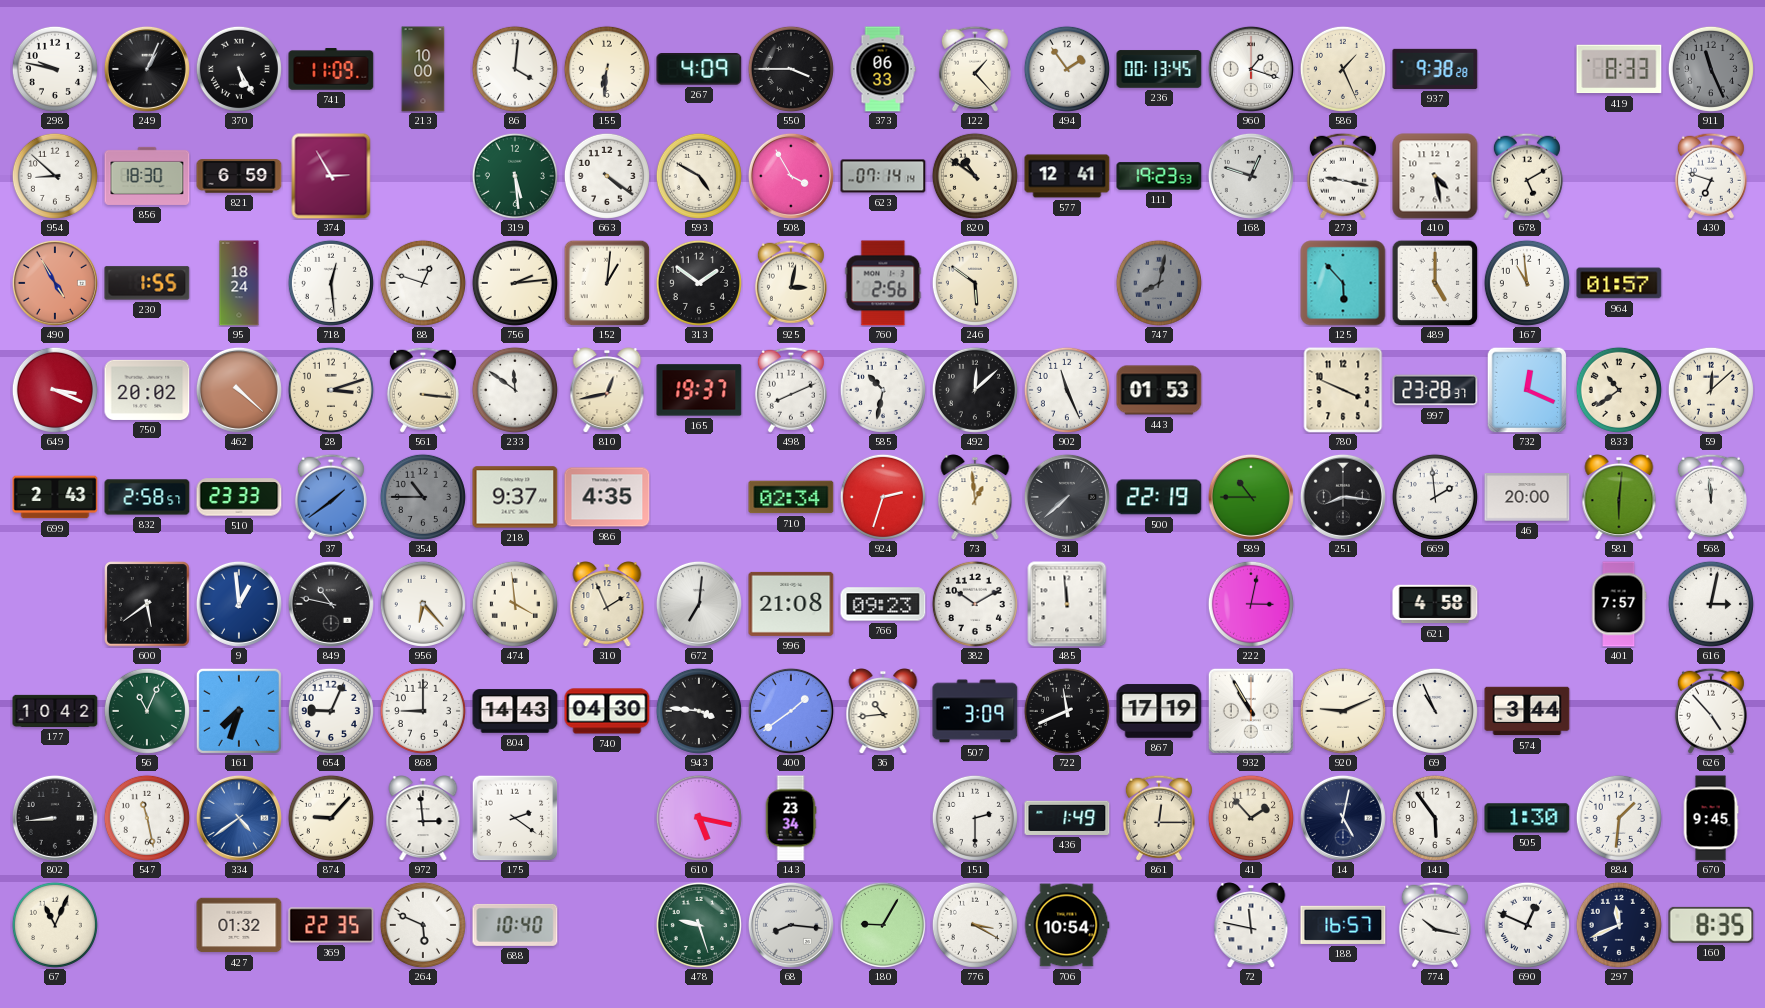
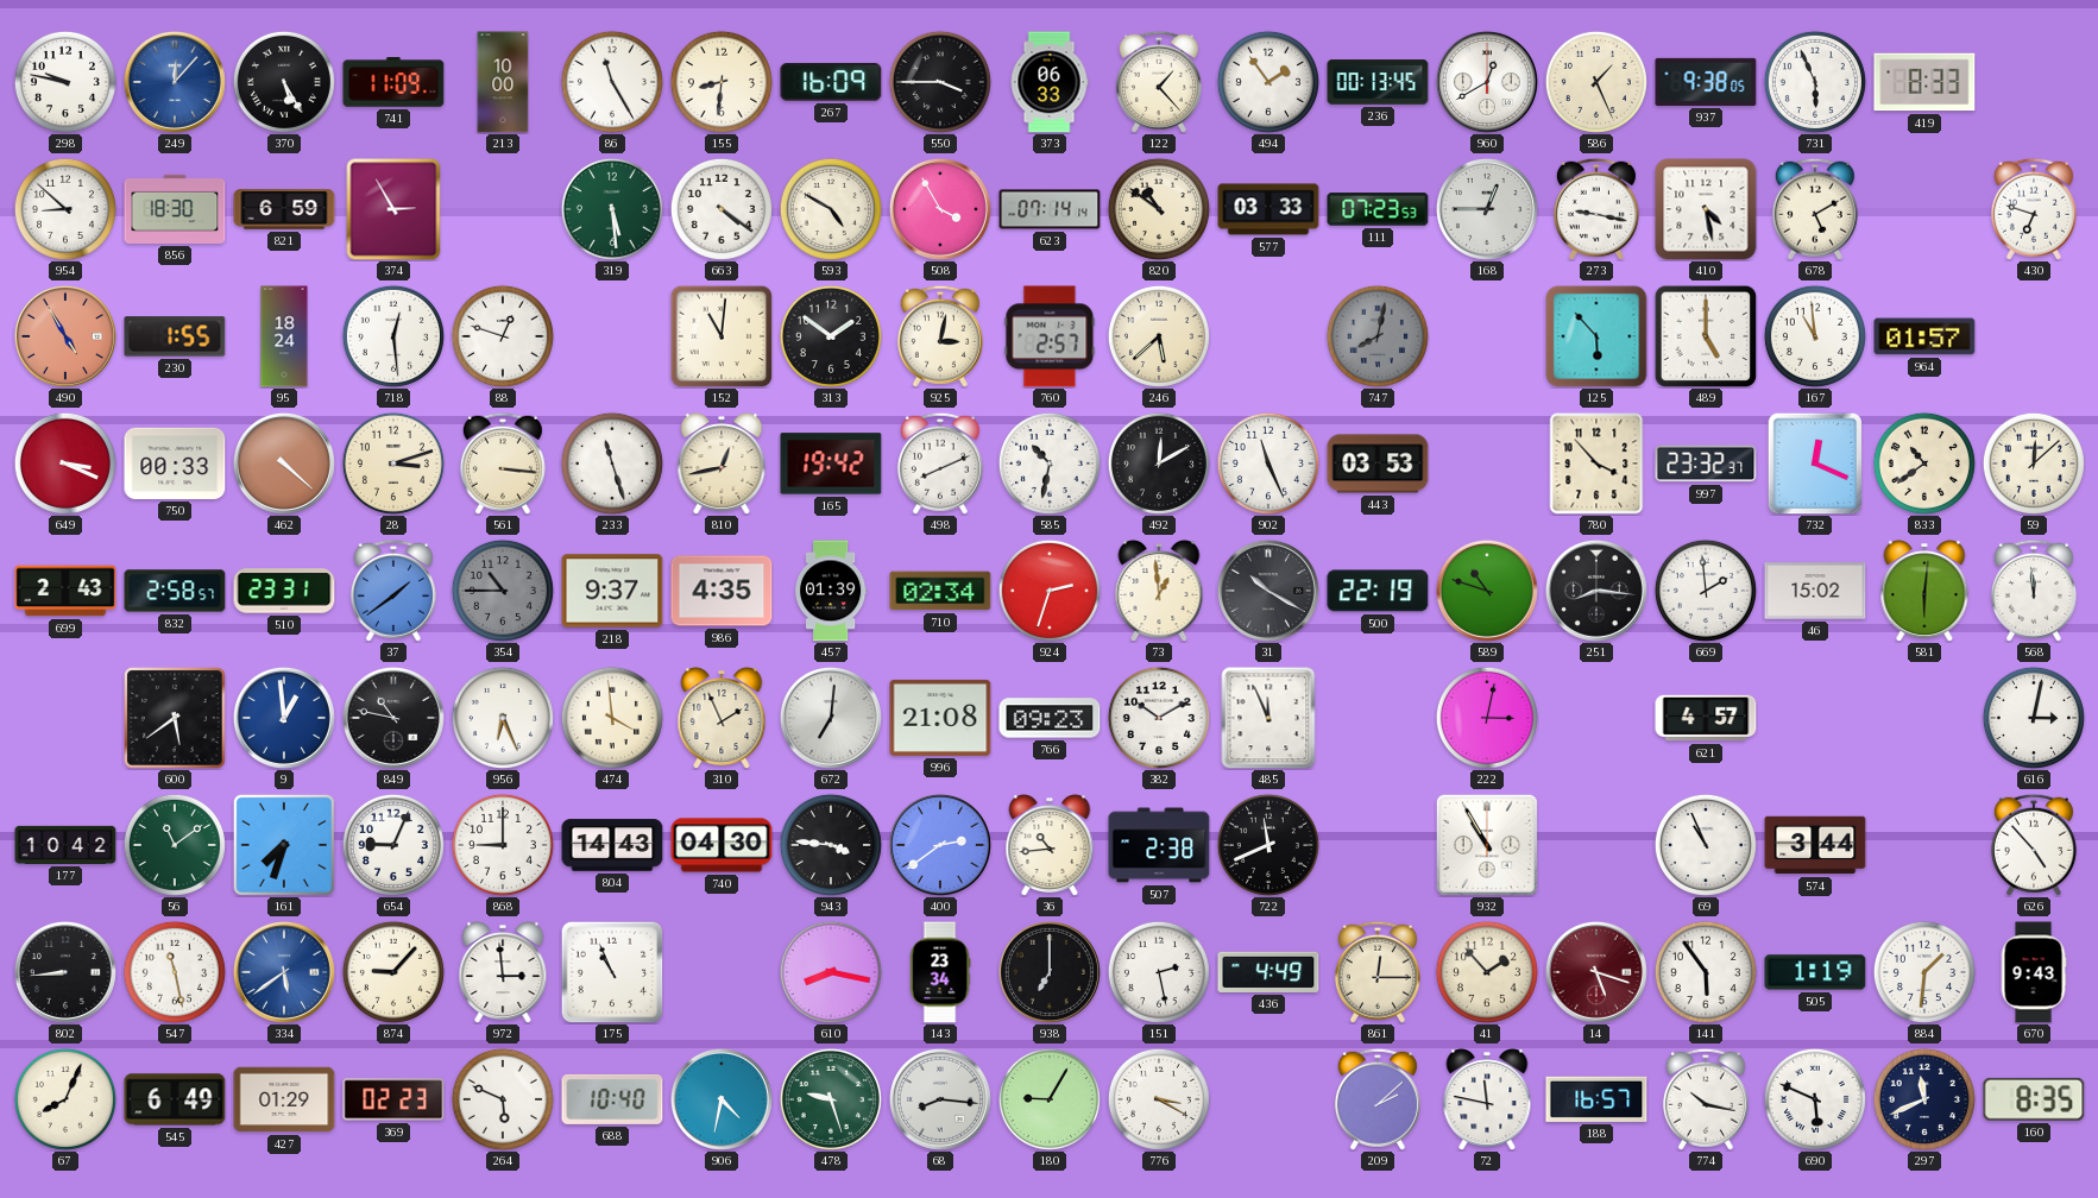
249: 1:04 -> 12:07 (175, 82)
249 dial: black -> blue (175, 82)
86: 4:01 -> 11:25 (612, 82)
155: 6:31 -> 8:31 (722, 82)
267: 4:09 -> 16:09 (831, 83)
960: 1:18 -> 12:40 (1487, 82)
937: 9:38:28 -> 9:38:05 (1706, 82)
731: none -> 5:56 (1815, 82)
911: 11:26 -> none (1711, 69)
577: 12:41 -> 03:33 (1268, 209)
111: 19:23 -> 07:23 (1378, 209)
168: 12:48 -> 12:45 (1487, 209)
756: 2:14 -> none (515, 283)
152: 1:01 -> 11:01 (722, 336)
760: 2:56 -> 2:57 (1050, 336)
246: 5:51 -> 5:38 (1159, 336)
750: 20:02 -> 00:33 (175, 464)
233: 11:51 -> 11:27 (612, 464)
165: 19:37 -> 19:42 (831, 464)
492: 12:08 -> 12:10 (1159, 464)
443: 01:53 -> 03:53 (1378, 464)
780: 3:49 -> 3:53 (1596, 464)
997: 23:28 -> 23:32 (1706, 464)
510: 23:33 -> 23:31 (284, 591)
457: none -> 01:39 (831, 591)
31: 7:38 -> 10:20 (1268, 591)
589: 10:45 -> 10:48 (1487, 591)
46: 20:00 -> 15:02 (1815, 591)
956: 6:23 -> 6:26 (503, 718)
485: 11:59 -> 11:56 (1268, 718)
621: 4:58 -> 4:57 (1706, 718)
401: 7:57 -> none (1619, 604)
56: 11:04 -> 11:09 (175, 845)
400: 1:39 -> 2:39 (940, 845)
507: 3:09 -> 2:38 (1159, 845)
867: 17:19 -> none (1159, 711)
920: 9:11 -> none (1343, 711)
334: 4:39 -> 5:39 (284, 972)
175: 2:21 -> 10:56 (612, 972)
610: 5:17 -> 8:17 (831, 972)
938: none -> 7:00 (1050, 972)
151: 2:30 -> 2:28 (1159, 972)
436: 1:49 -> 4:49 (1268, 972)
14: 5:02 -> 5:18 (1596, 972)
14 dial: navy -> burgundy (1596, 972)
505: 1:30 -> 1:19 (1815, 972)
670: 9:45 -> 9:43 (2034, 972)
67: 11:04 -> 8:04 (65, 1099)
545: none -> 6:49 (175, 1099)
427: 01:32 -> 01:29 (284, 1099)
369: 22:35 -> 02:23 (393, 1099)
906: none -> 4:32 (722, 1099)
706: 10:54 -> none (1067, 925)
209: none -> 2:08 (1378, 1099)
690: 12:49 -> 5:49 (1815, 1099)
